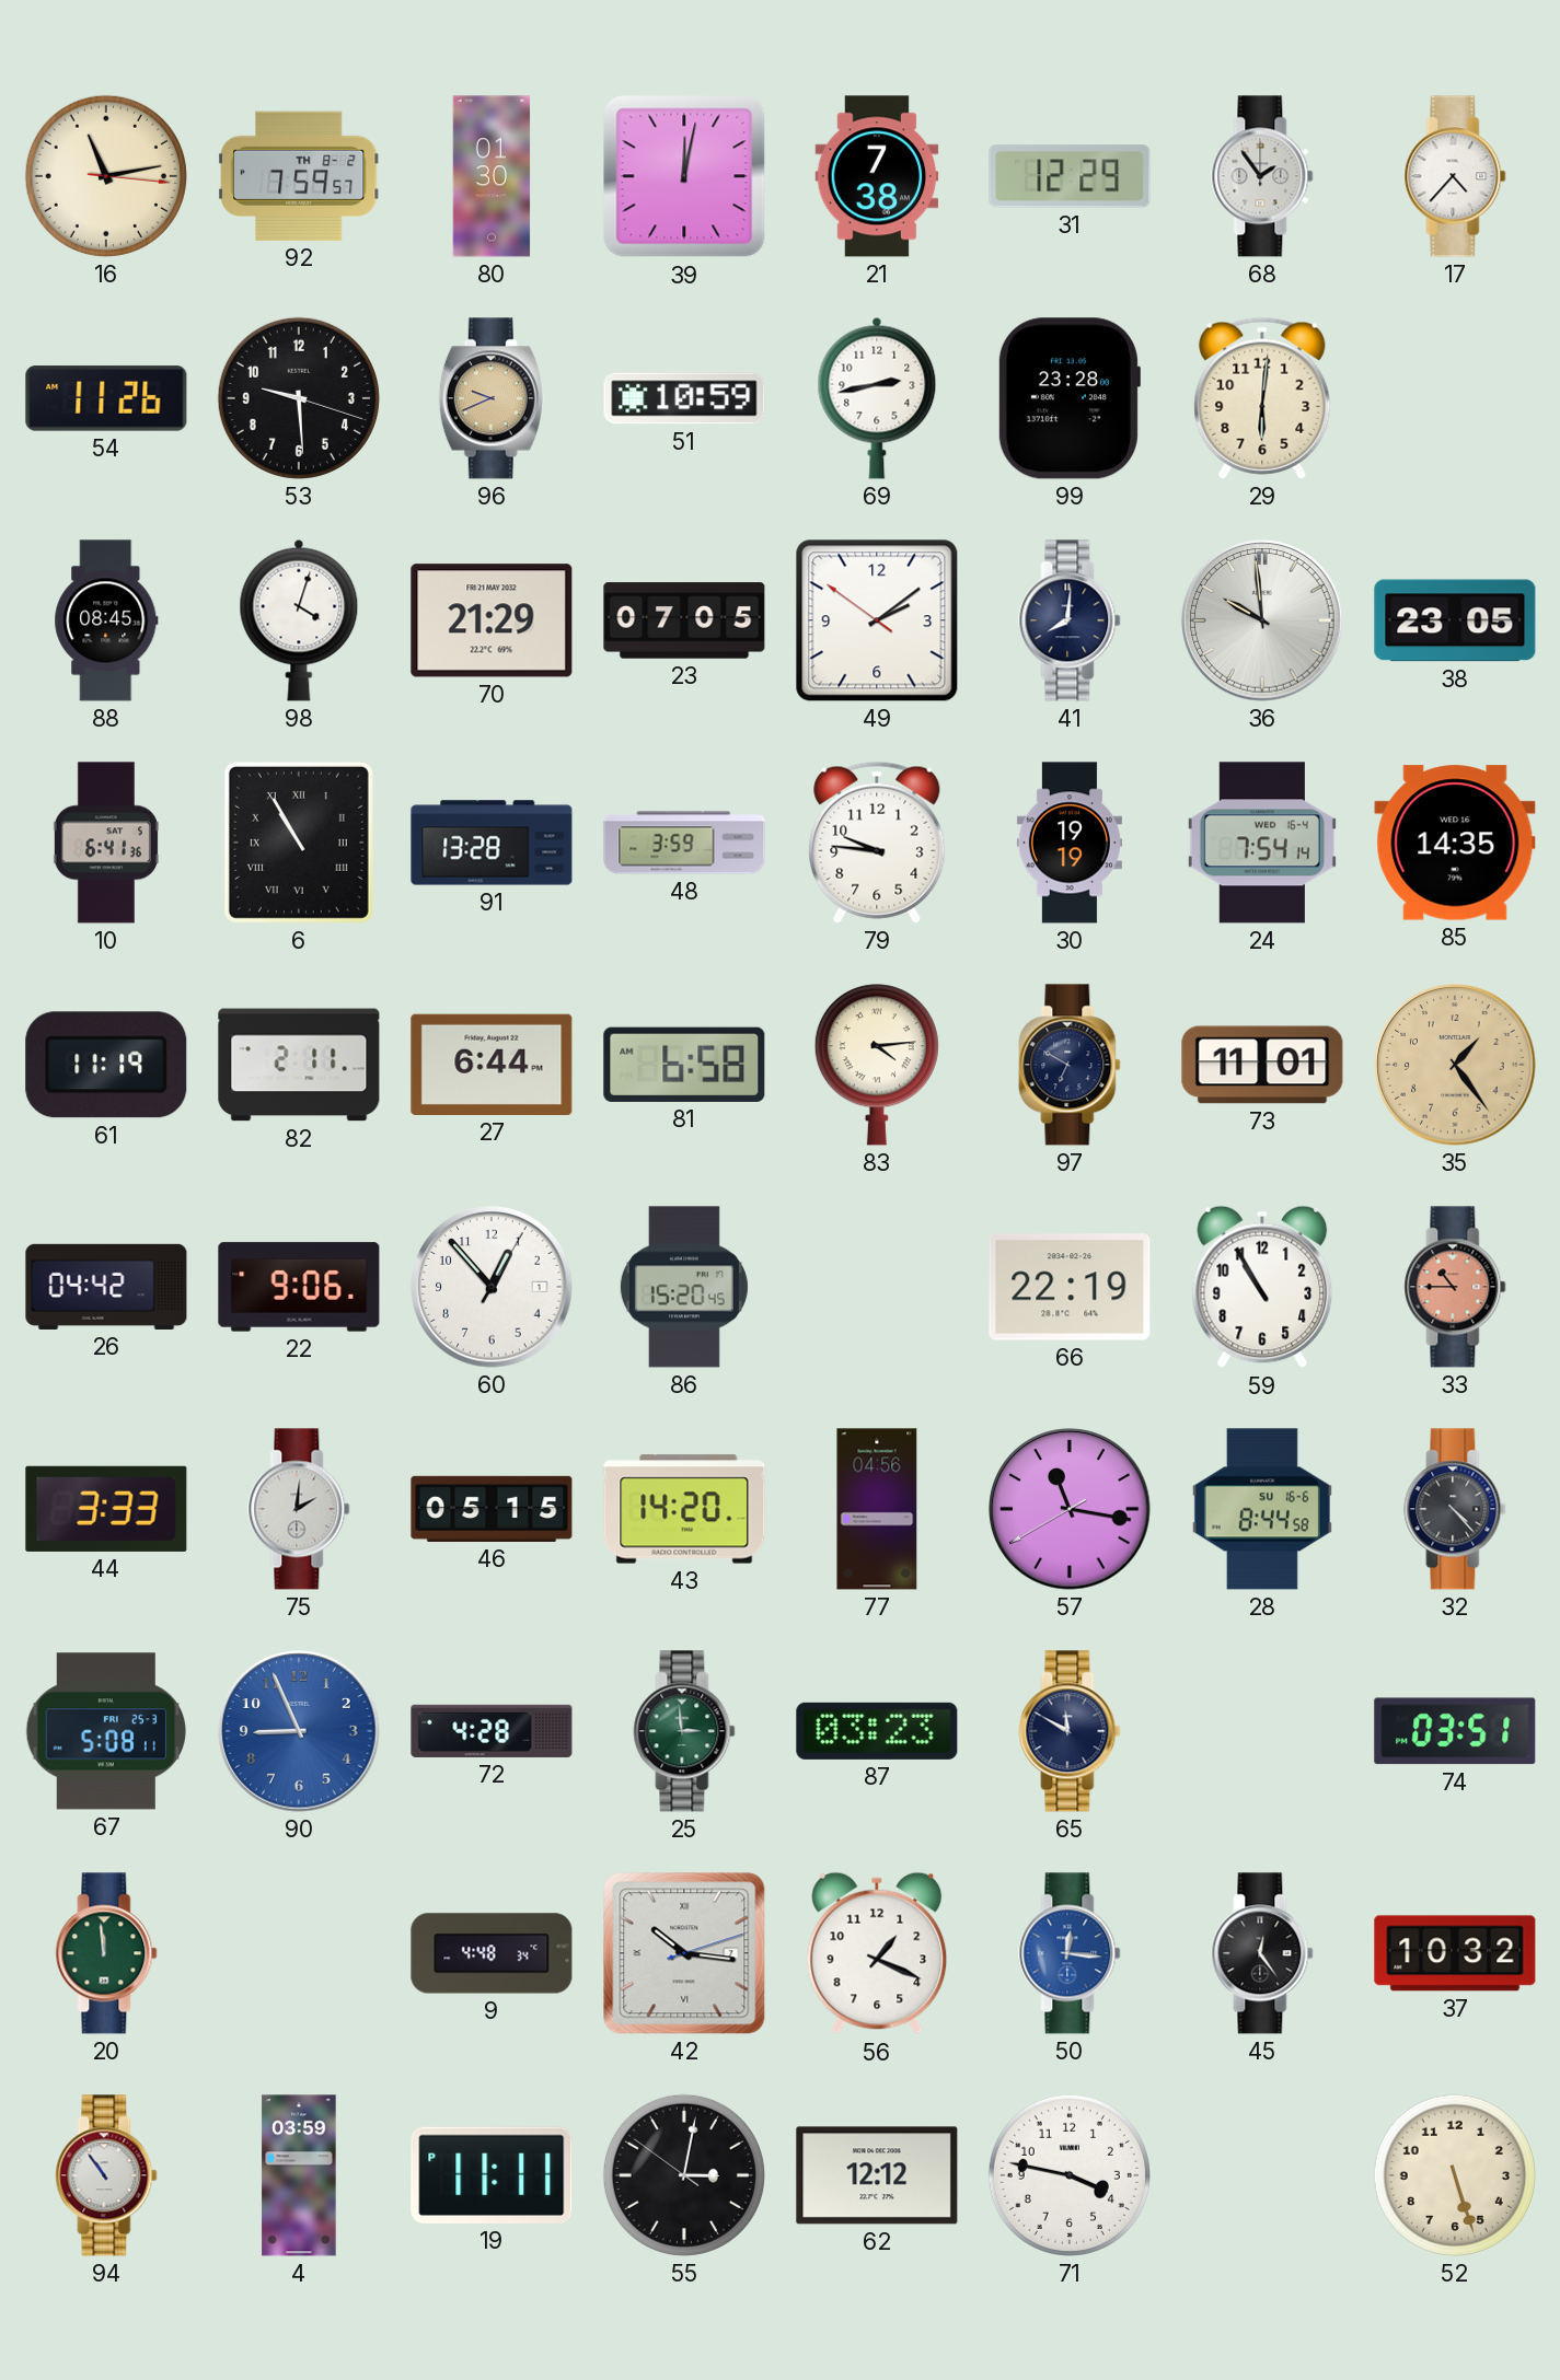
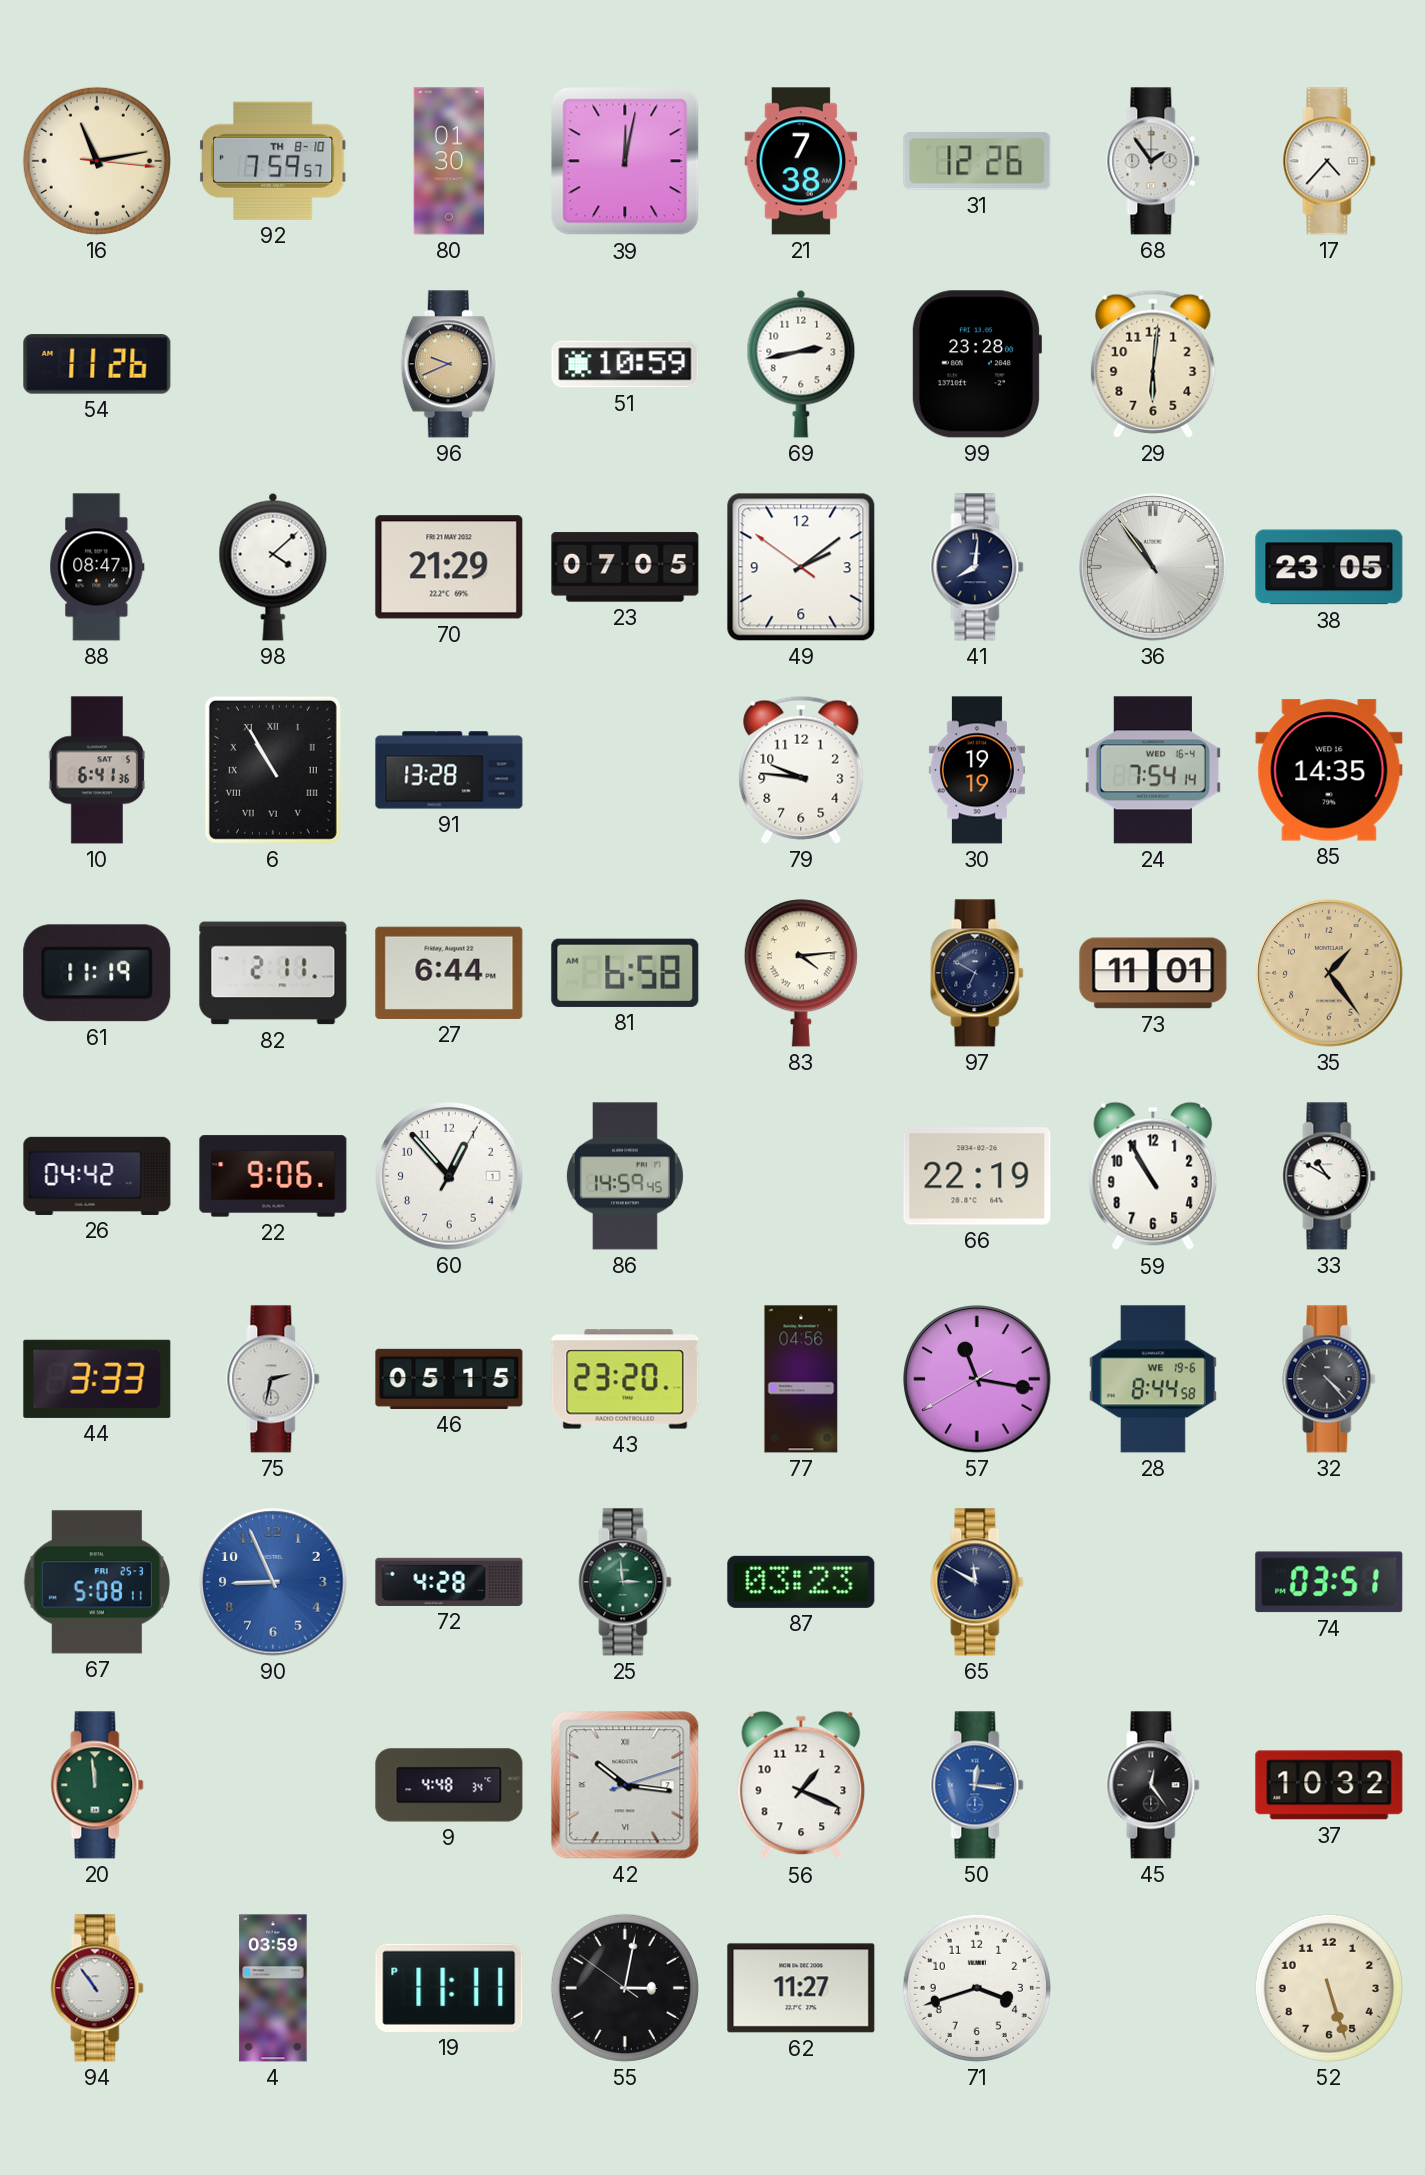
92 date: TH 8-2 -> TH 8-10 (273, 161)
31: 12:29 -> 12:26 (977, 161)
53: 9:29 -> none (299, 398)
88: 08:45 -> 08:47 (97, 567)
98: 4:03 -> 4:08 (273, 567)
36: 9:59 -> 10:54 (1153, 567)
48: 3:59 -> none (684, 843)
86: 15:20 -> 14:59 (625, 1176)
33: 10:45 -> 10:50 (1329, 1176)
33 dial: salmon -> white (1329, 1176)
75: 2:01 -> 2:32 (273, 1379)
43: 14:20 -> 23:20 (625, 1379)
28 date: SU 16-6 -> WE 19-6 (1153, 1379)
62: 12:12 -> 11:27 (801, 1988)
71: 3:47 -> 3:42 (977, 1988)
